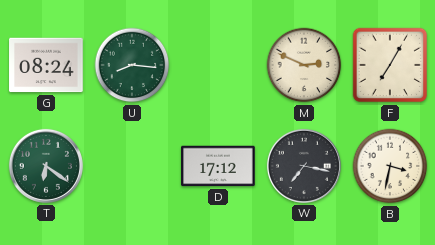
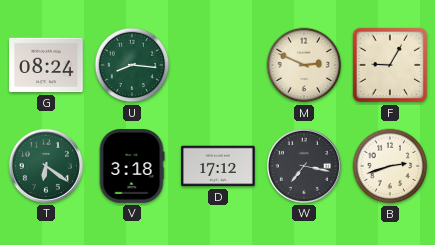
F: 7:05 -> 9:05 (390, 65)
V: none -> 3:18 (132, 166)
B: 3:32 -> 2:42 (390, 166)
